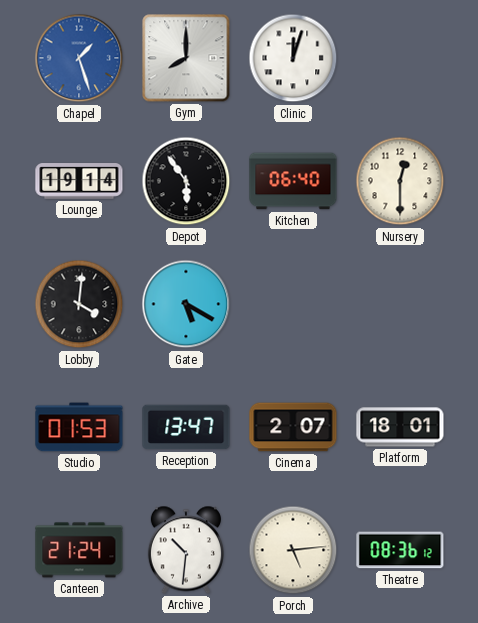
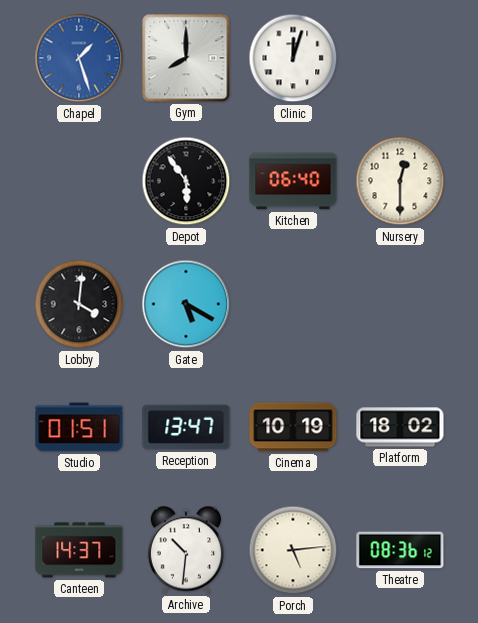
Lounge: 19:14 -> none (79, 181)
Studio: 01:53 -> 01:51 (79, 427)
Cinema: 2:07 -> 10:19 (293, 427)
Platform: 18:01 -> 18:02 (400, 427)
Canteen: 21:24 -> 14:37 (79, 550)
